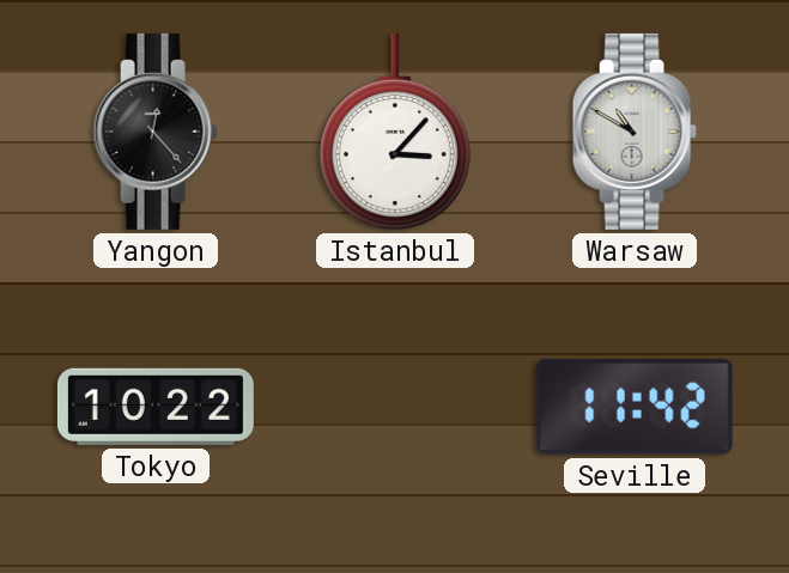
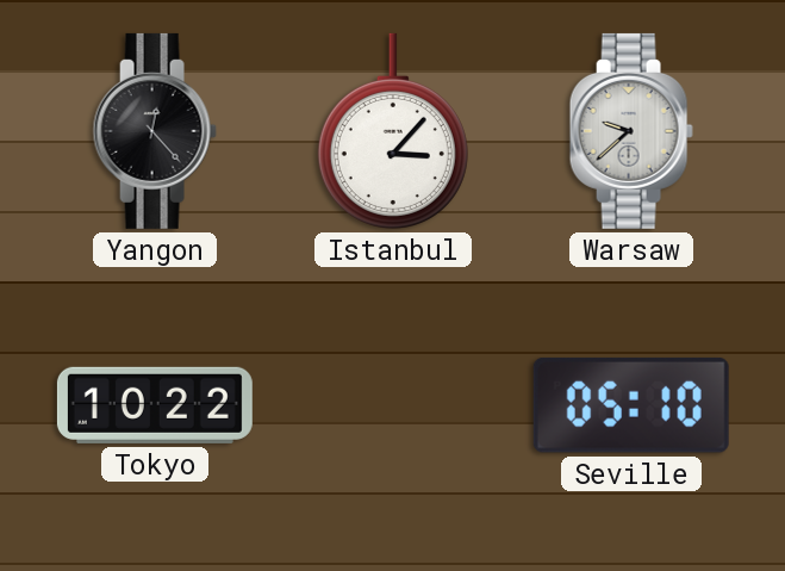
Warsaw: 10:50 -> 9:38 (631, 131)
Seville: 11:42 -> 05:10 (631, 405)
